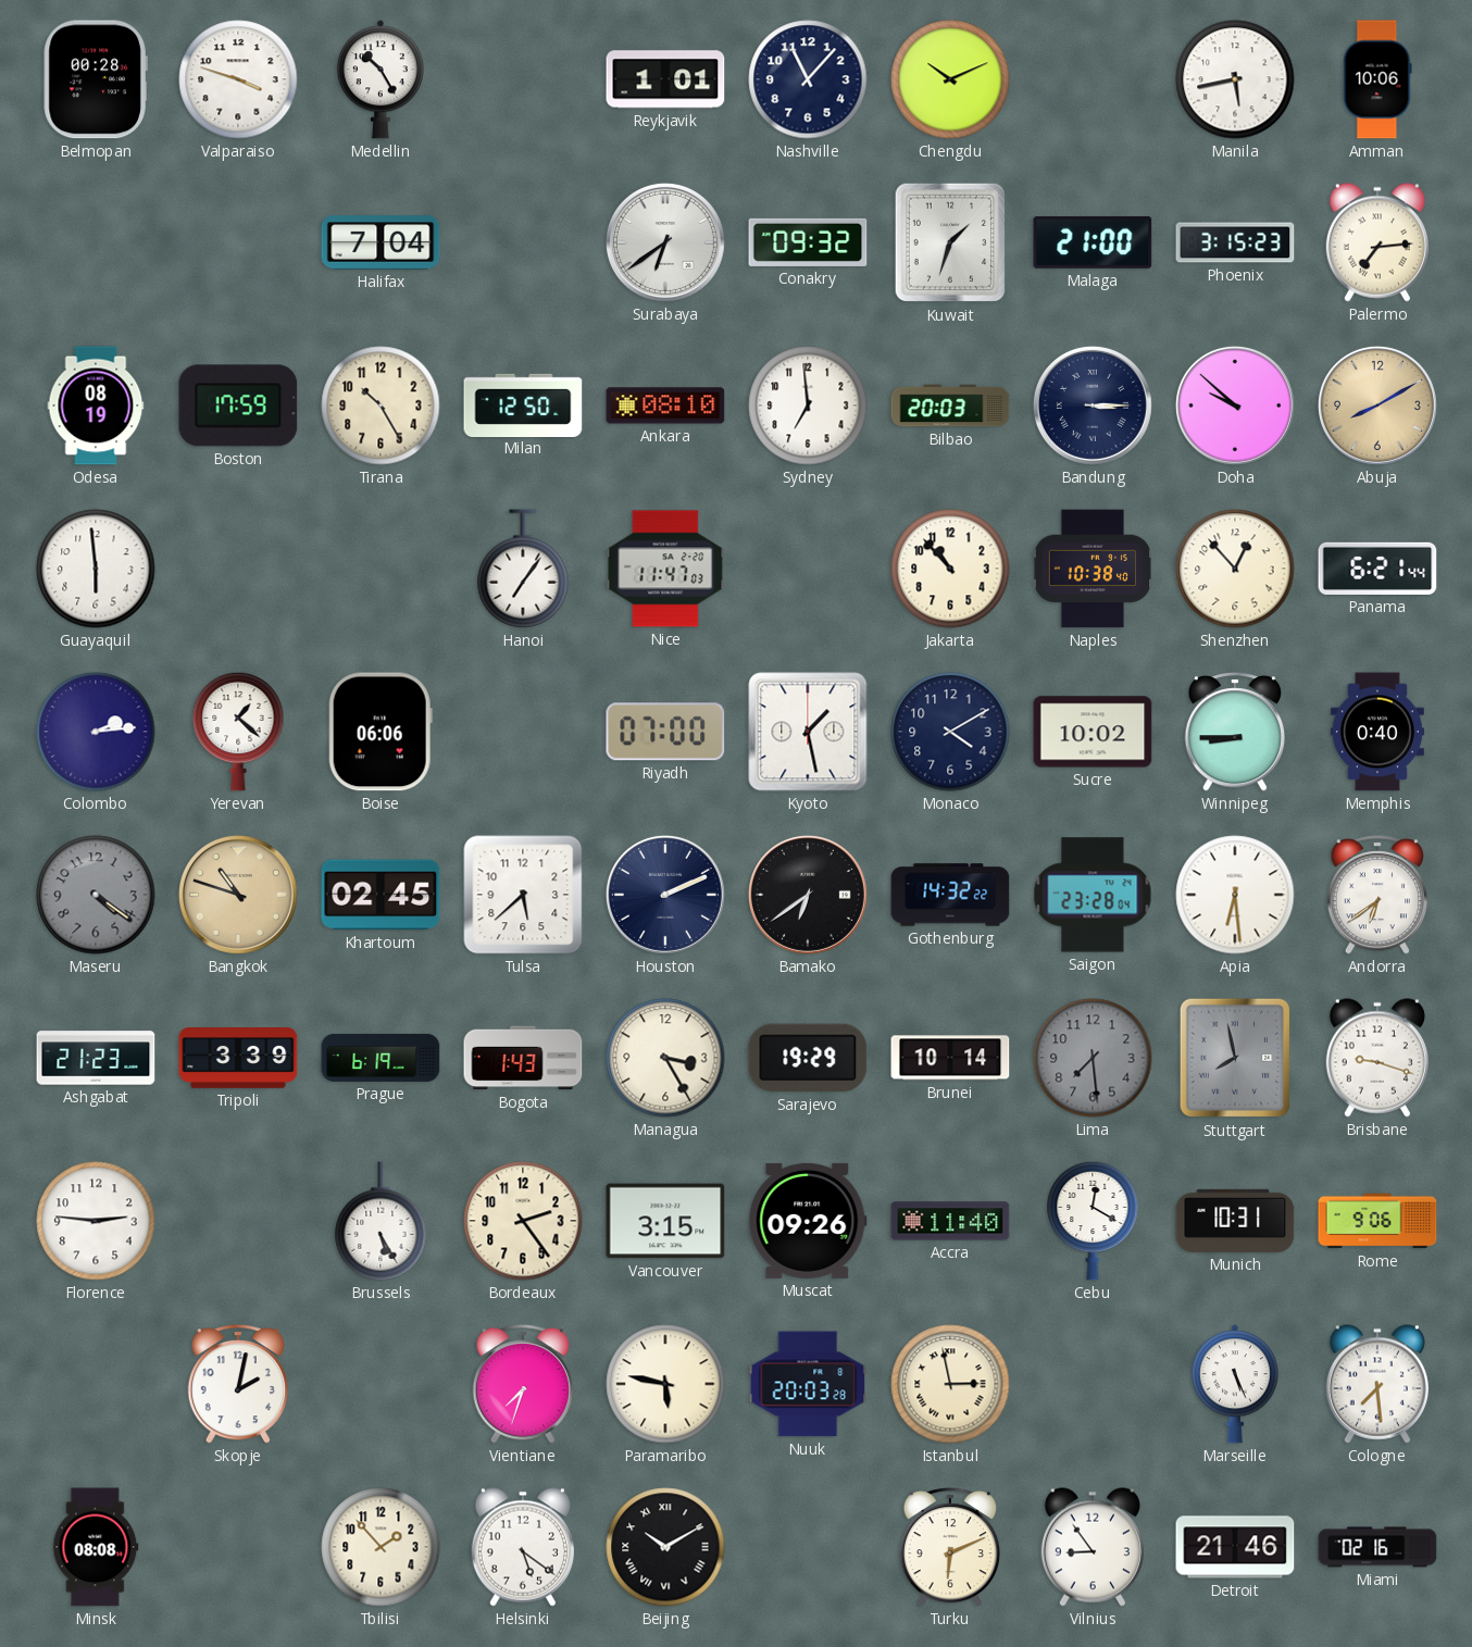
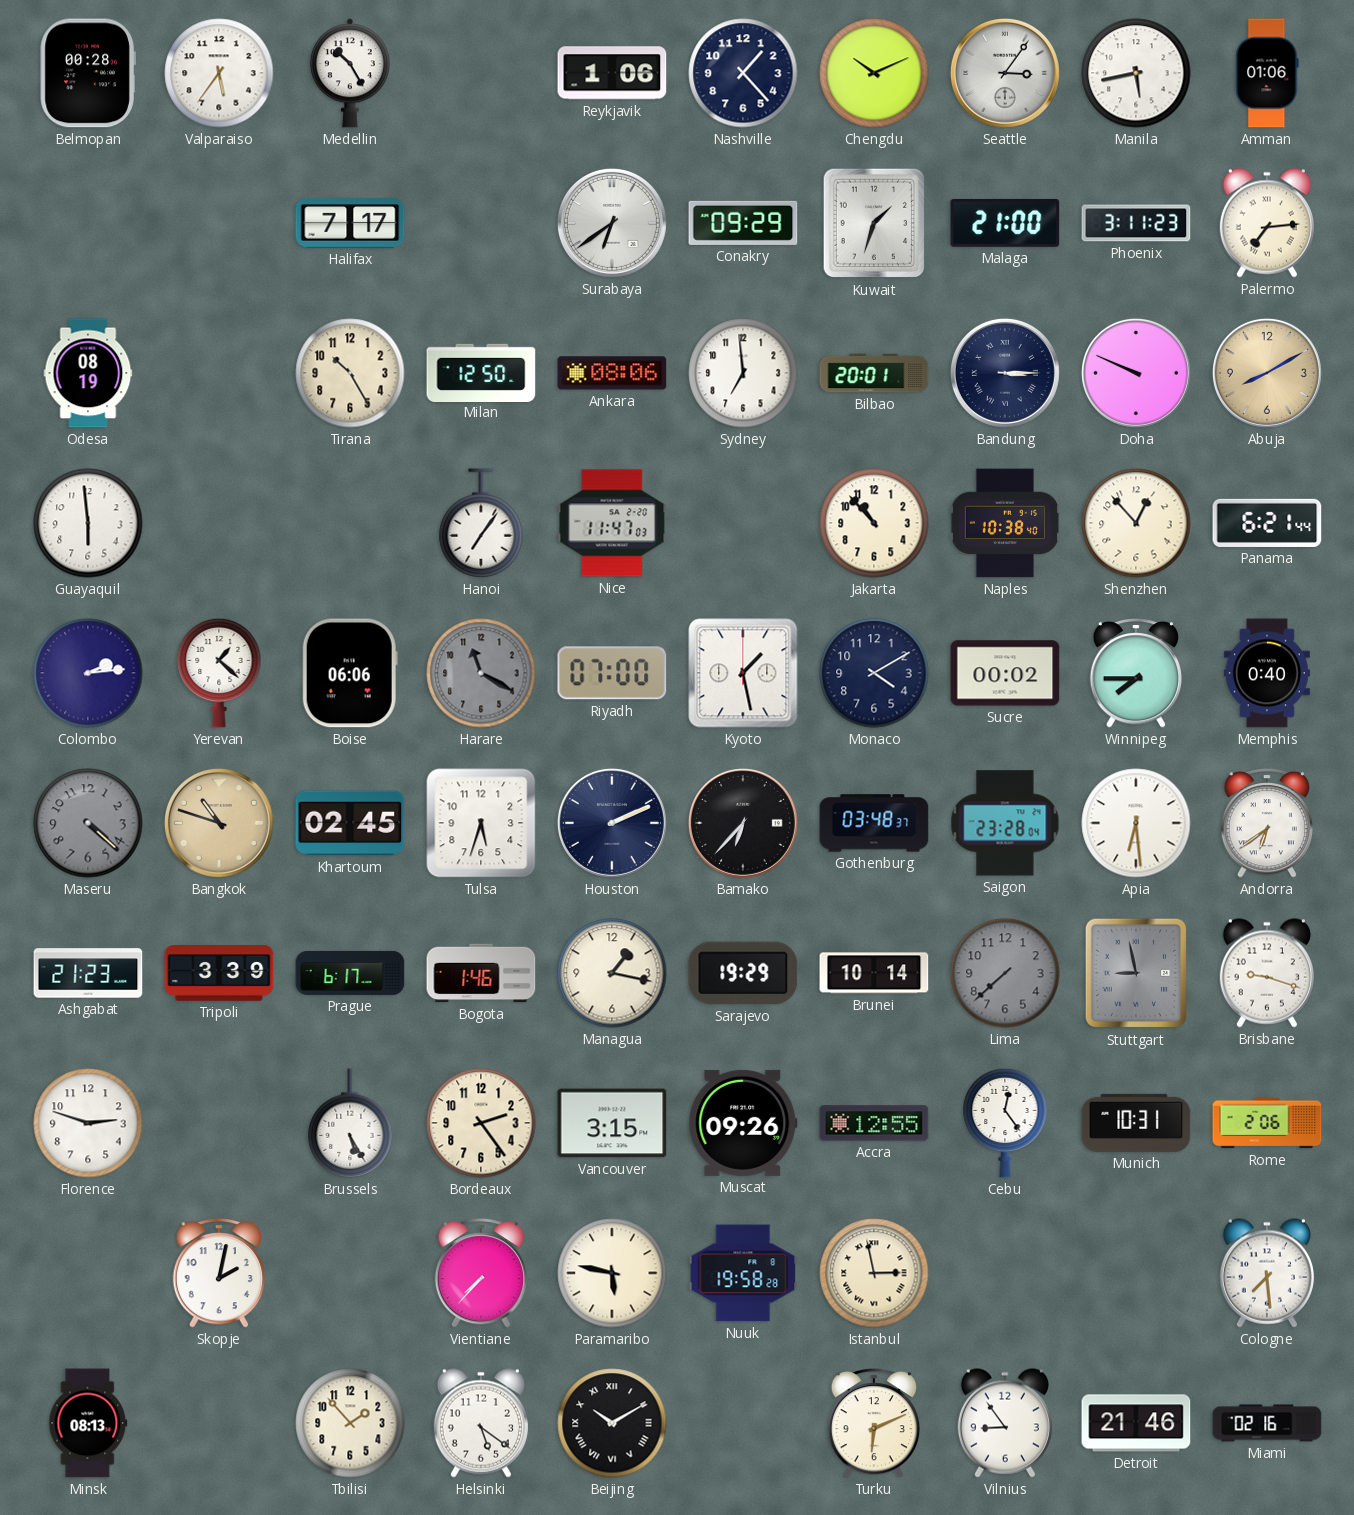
Valparaiso: 3:48 -> 5:36 (219, 73)
Reykjavik: 1:01 -> 1:06 (612, 73)
Nashville: 11:07 -> 1:23 (743, 73)
Seattle: none -> 3:06 (1005, 73)
Amman: 10:06 -> 01:06 (1267, 73)
Halifax: 7:04 -> 7:17 (350, 223)
Conakry: 09:32 -> 09:29 (743, 223)
Phoenix: 3:15 -> 3:11 (1136, 223)
Boston: 17:59 -> none (238, 405)
Ankara: 08:10 -> 08:06 (612, 373)
Bilbao: 20:03 -> 20:01 (874, 373)
Doha: 9:52 -> 9:49 (1136, 373)
Harare: none -> 11:20 (481, 673)
Sucre: 10:02 -> 00:02 (1005, 673)
Winnipeg: 8:45 -> 7:45 (1135, 674)
Maseru: 4:21 -> 4:22 (88, 823)
Tulsa: 5:38 -> 5:33 (481, 823)
Bamako: 6:39 -> 6:37 (743, 823)
Gothenburg: 14:32 -> 03:48 (874, 823)
Prague: 6:19 -> 6:17 (350, 973)
Bogota: 1:43 -> 1:46 (481, 973)
Managua: 3:25 -> 1:17 (612, 973)
Lima: 7:29 -> 7:38 (1005, 973)
Stuttgart: 7:58 -> 8:58 (1135, 973)
Florence: 2:46 -> 2:48 (88, 1123)
Accra: 11:40 -> 12:55 (874, 1123)
Cebu: 12:20 -> 12:24 (1005, 1123)
Rome: 9:06 -> 2:06 (1267, 1123)
Vientiane: 7:33 -> 7:37 (480, 1274)
Nuuk: 20:03 -> 19:58 (743, 1273)
Marseille: 5:26 -> none (1235, 1384)
Minsk: 08:08 -> 08:13 (88, 1423)
